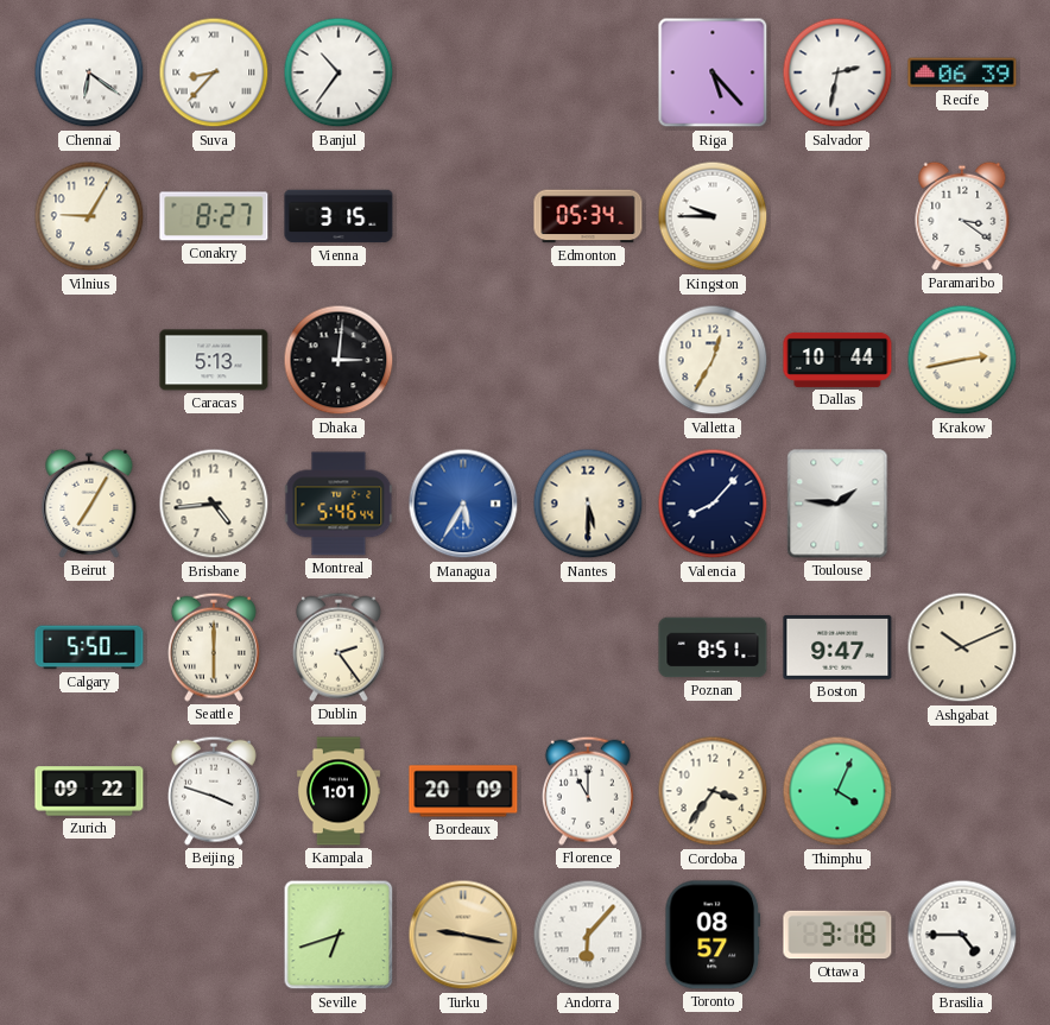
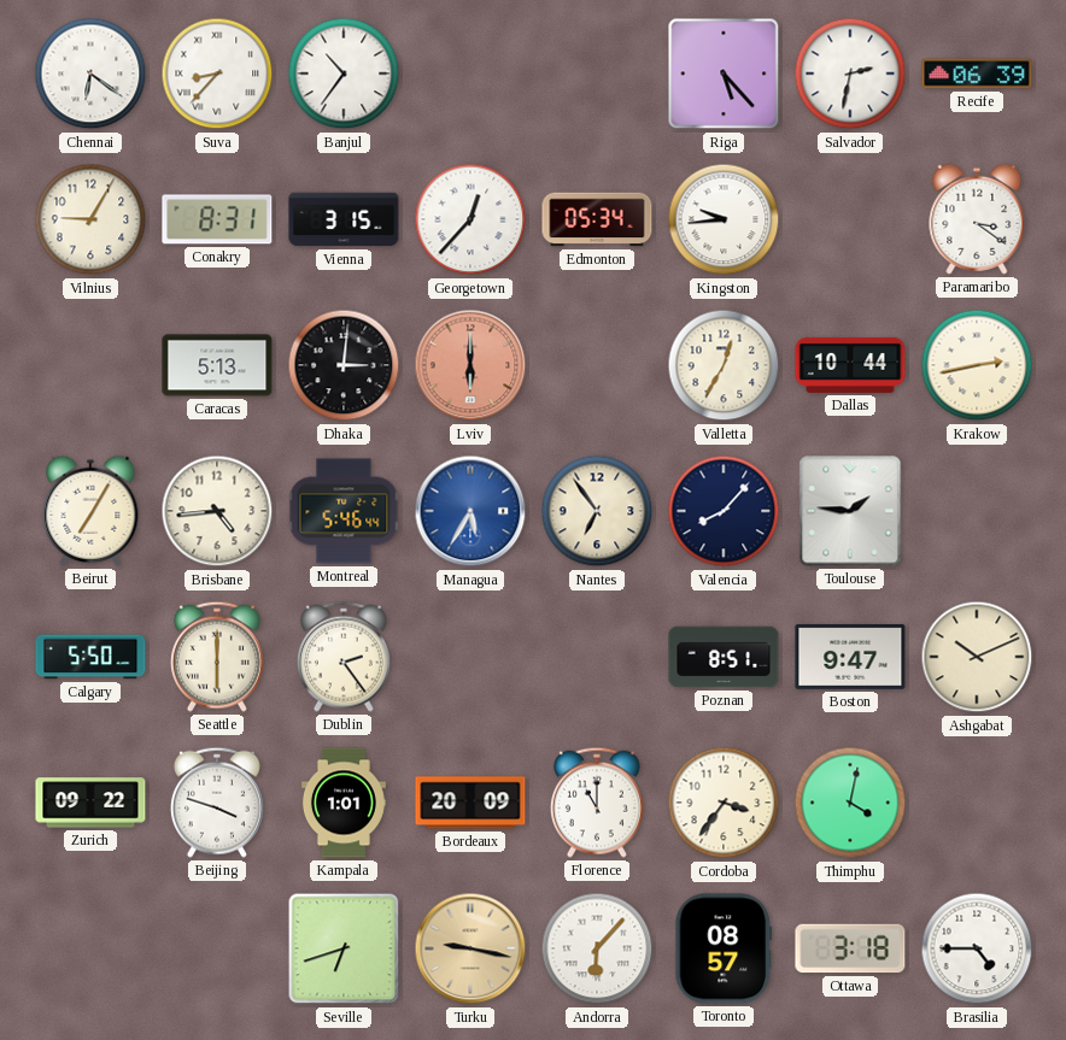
Conakry: 8:27 -> 8:31 (217, 219)
Georgetown: none -> 12:37 (470, 219)
Kingston: 9:45 -> 9:44 (724, 219)
Lviv: none -> 6:00 (470, 365)
Nantes: 5:30 -> 6:54 (597, 511)
Thimphu: 4:04 -> 4:02 (850, 803)
